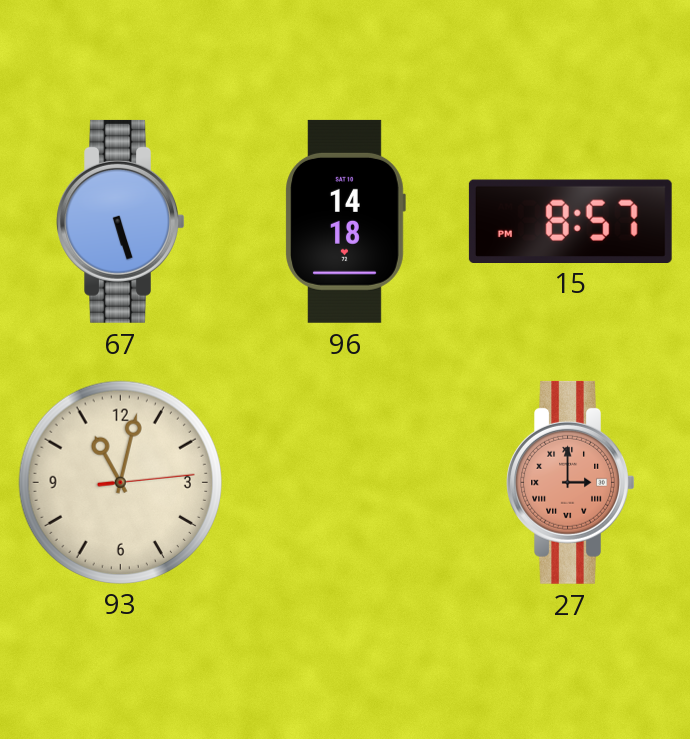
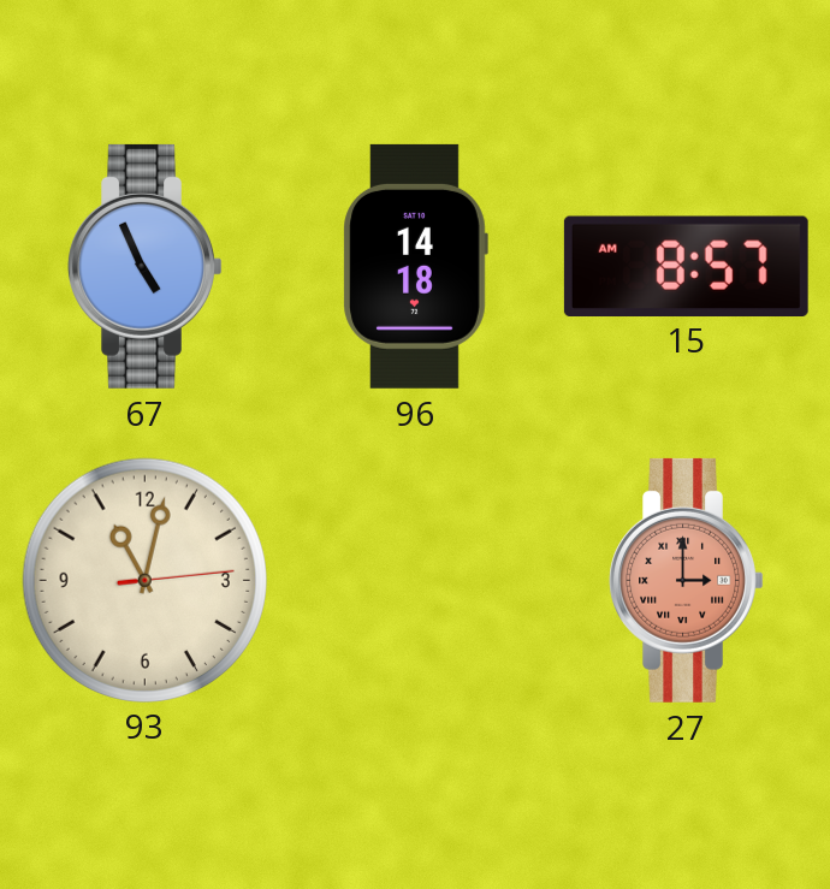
67: 5:27 -> 4:56 (146, 266)
15: 8:57 PM -> 8:57 AM (686, 266)
